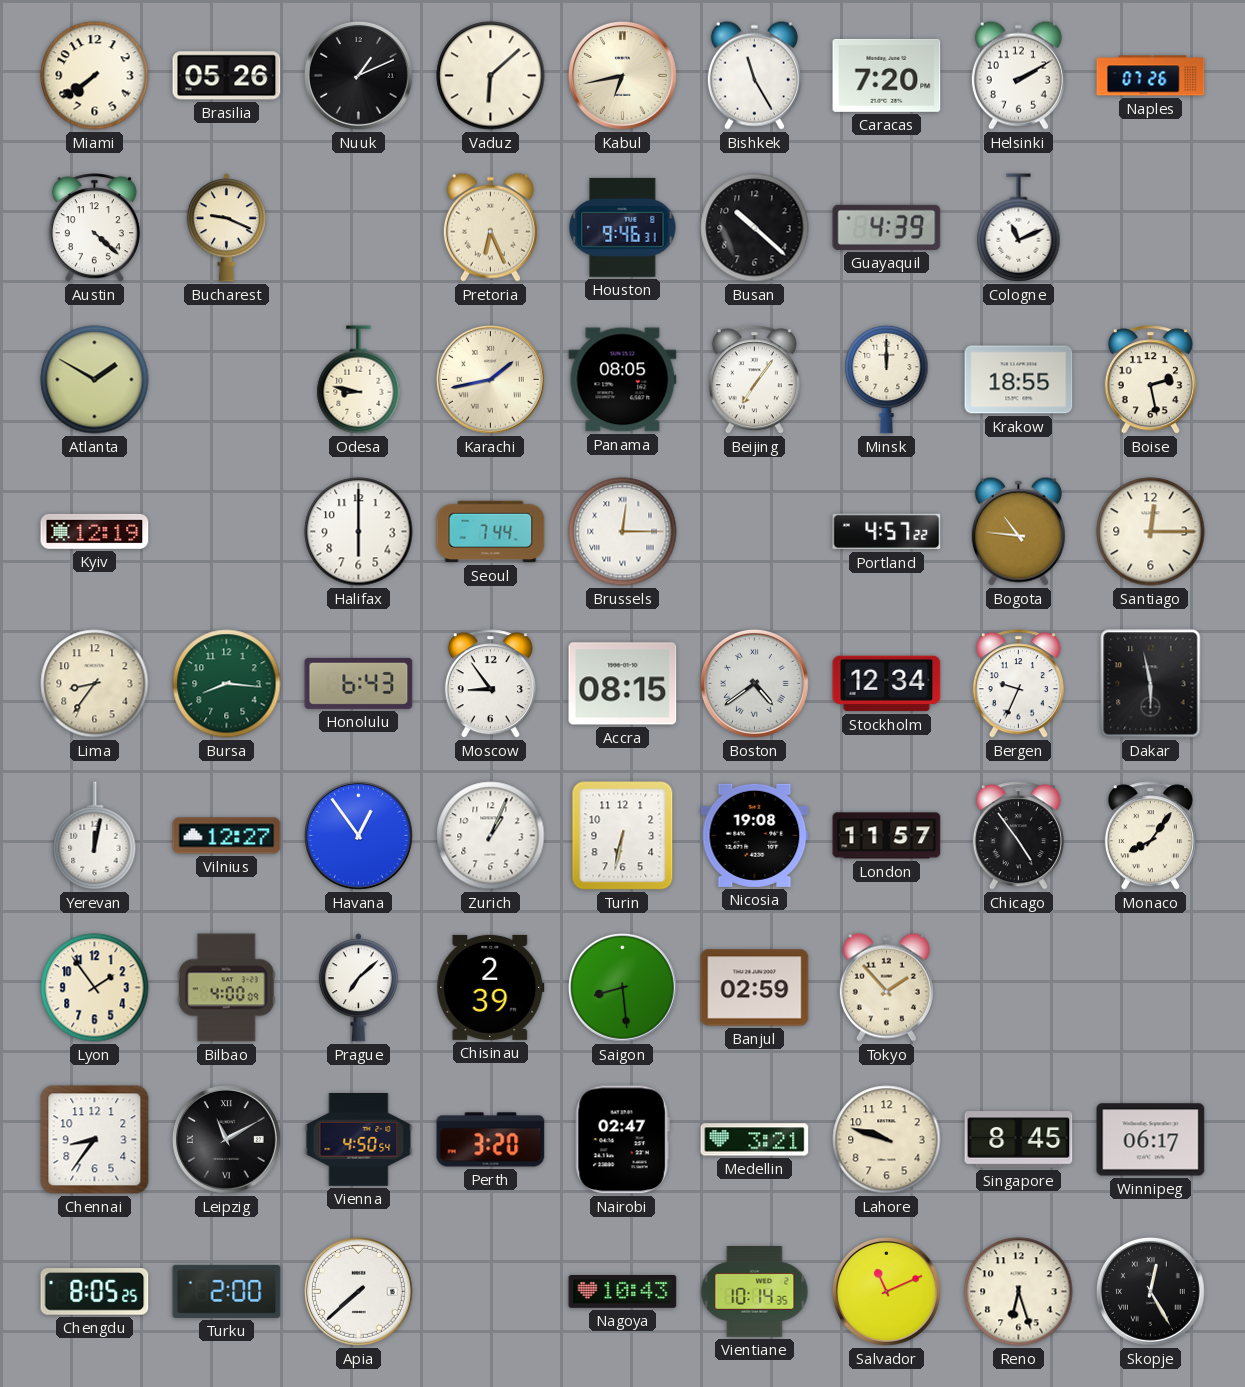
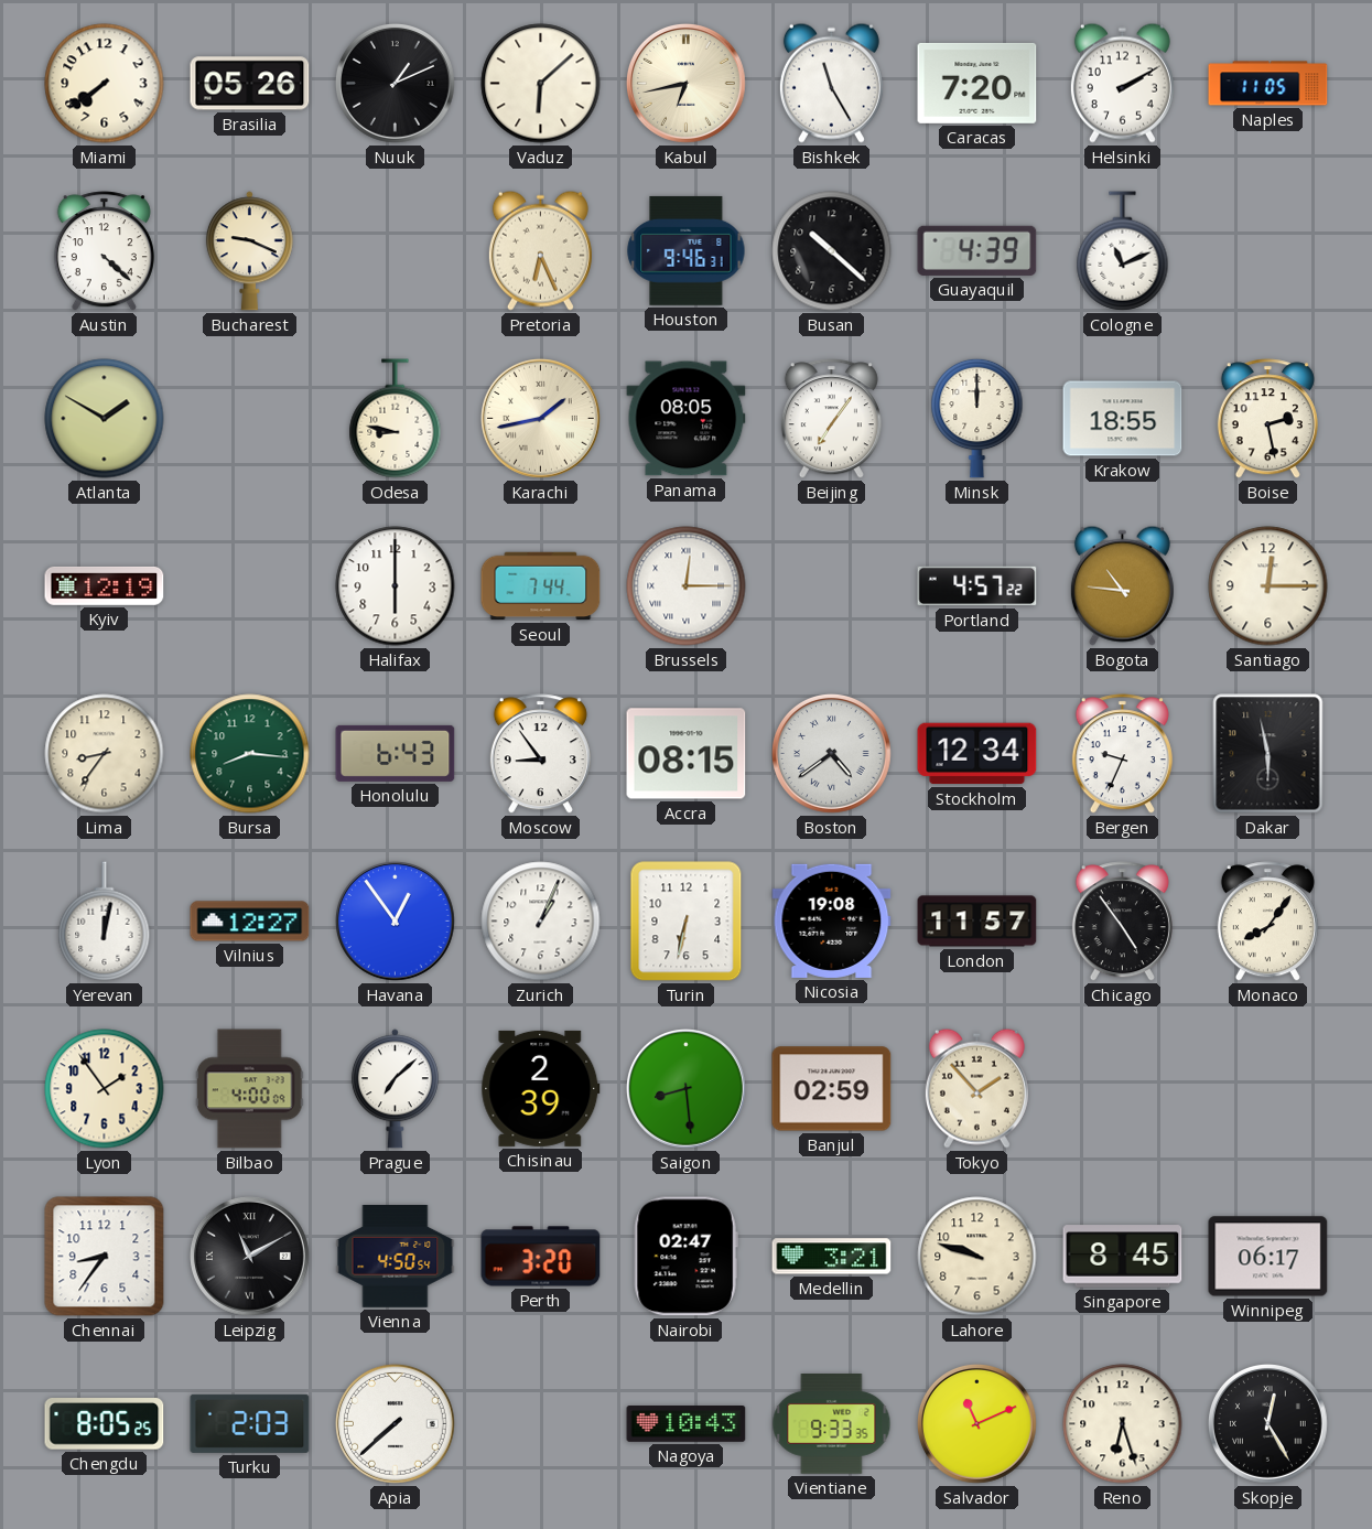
Naples: 07:26 -> 11:05 (1268, 84)
Turku: 2:00 -> 2:03 (250, 1423)
Vientiane: 10:14 -> 9:33 (832, 1424)
